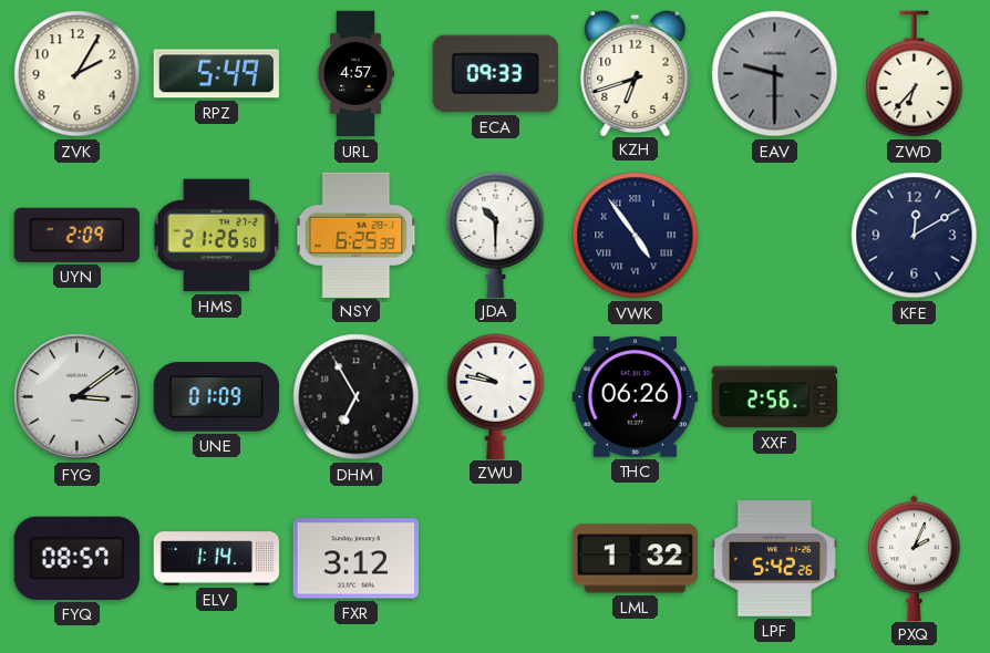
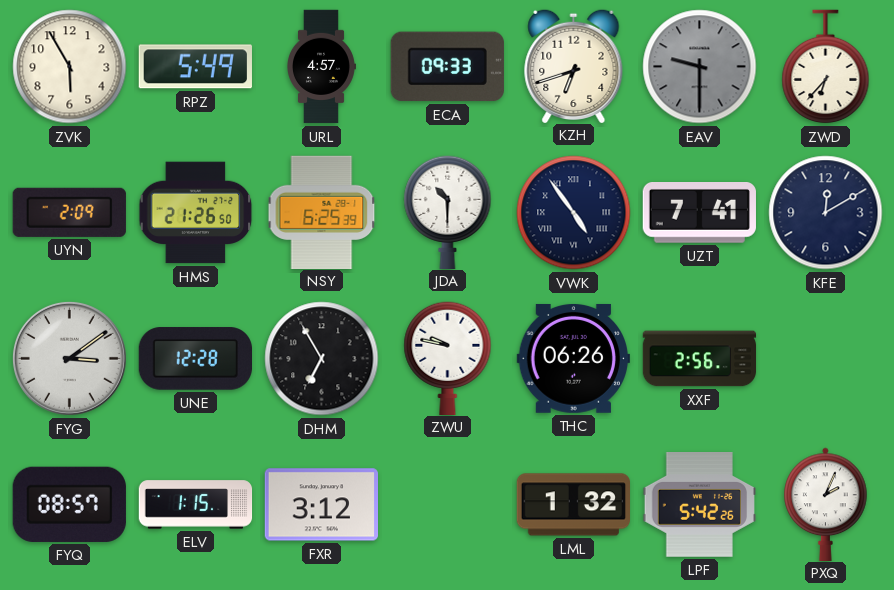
ZVK: 2:05 -> 5:55 (70, 67)
UZT: none -> 7:41 (699, 213)
UNE: 01:09 -> 12:28 (195, 359)
ELV: 1:14 -> 1:15 (196, 505)
